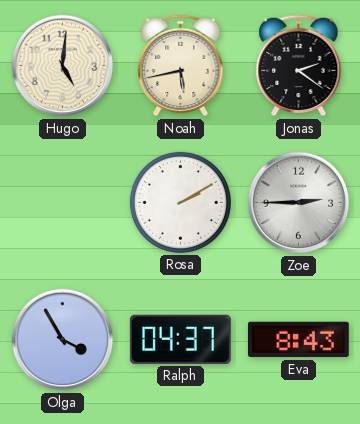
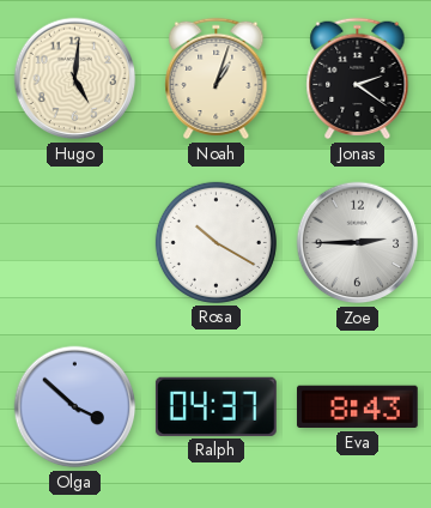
Noah: 5:43 -> 1:03 (217, 79)
Rosa: 2:10 -> 10:20 (215, 242)
Olga: 3:55 -> 3:52 (75, 407)
